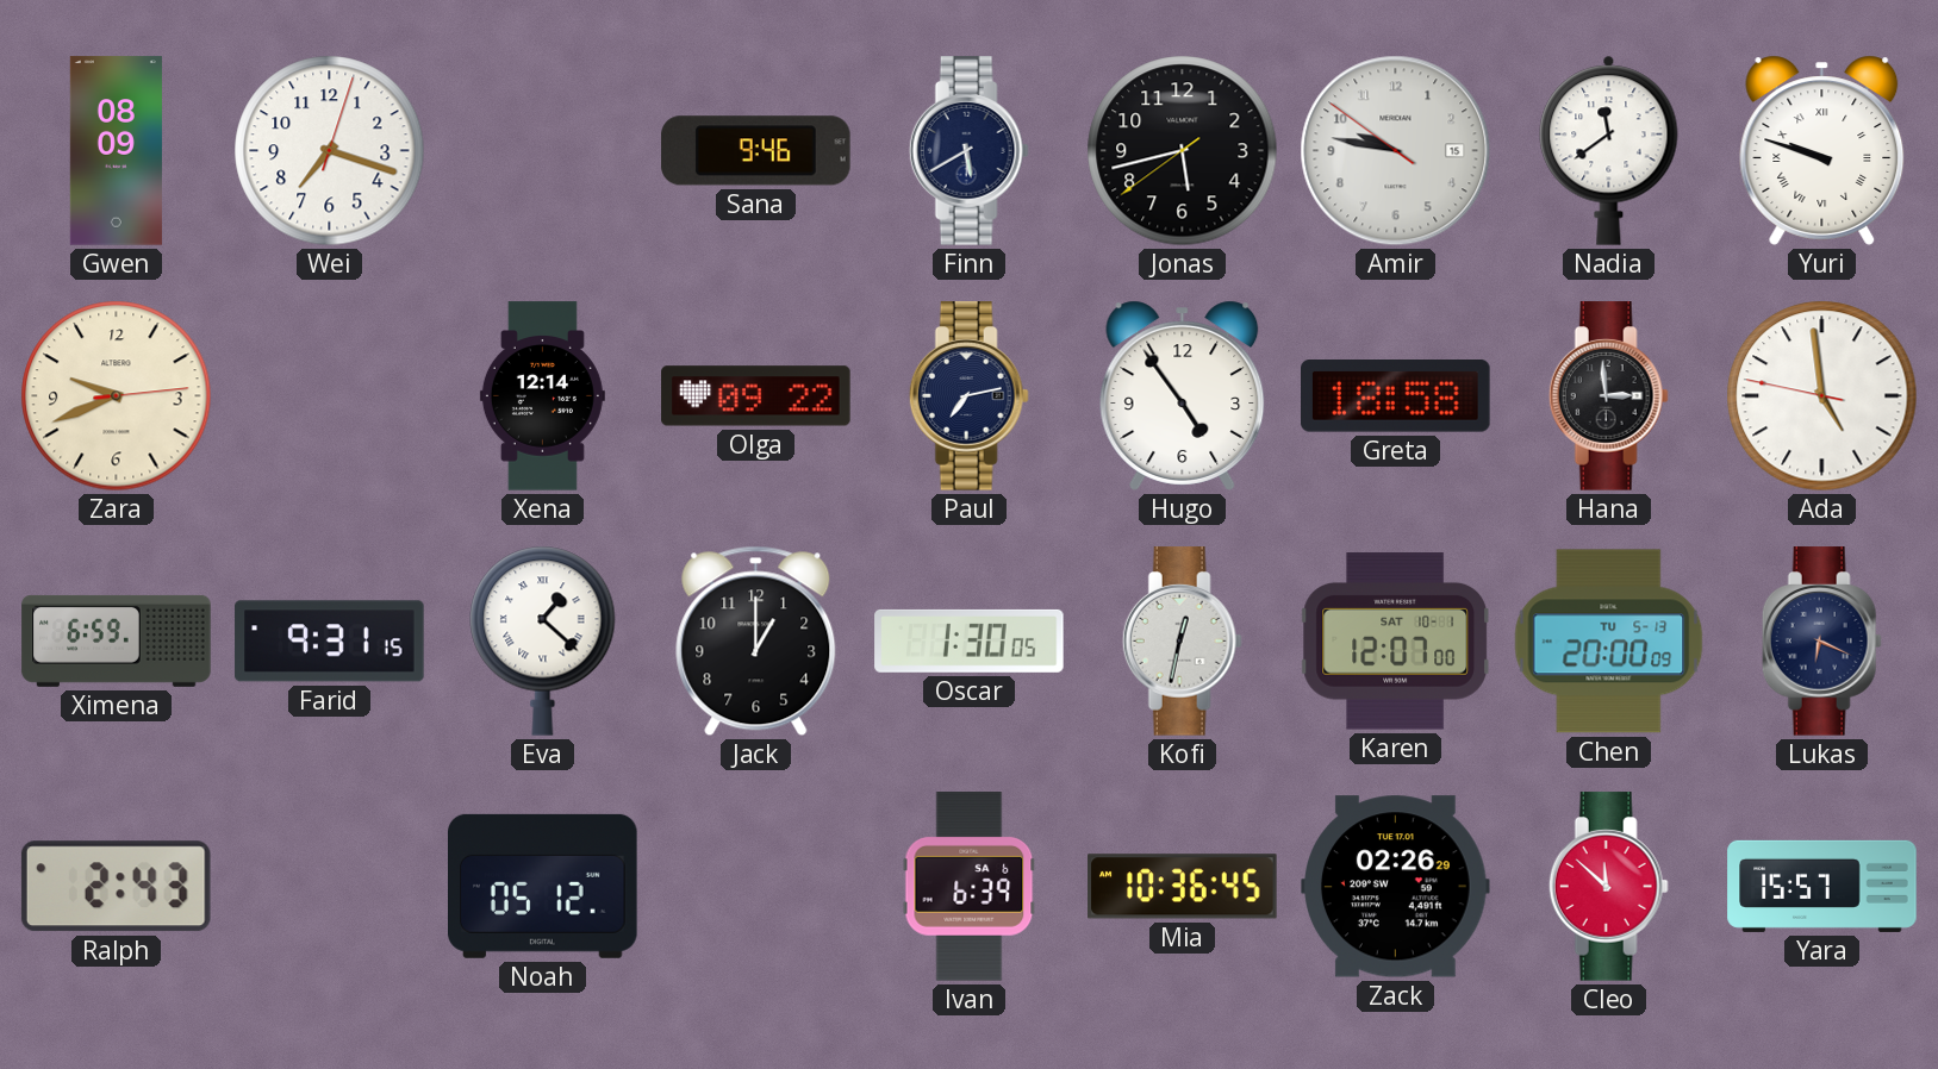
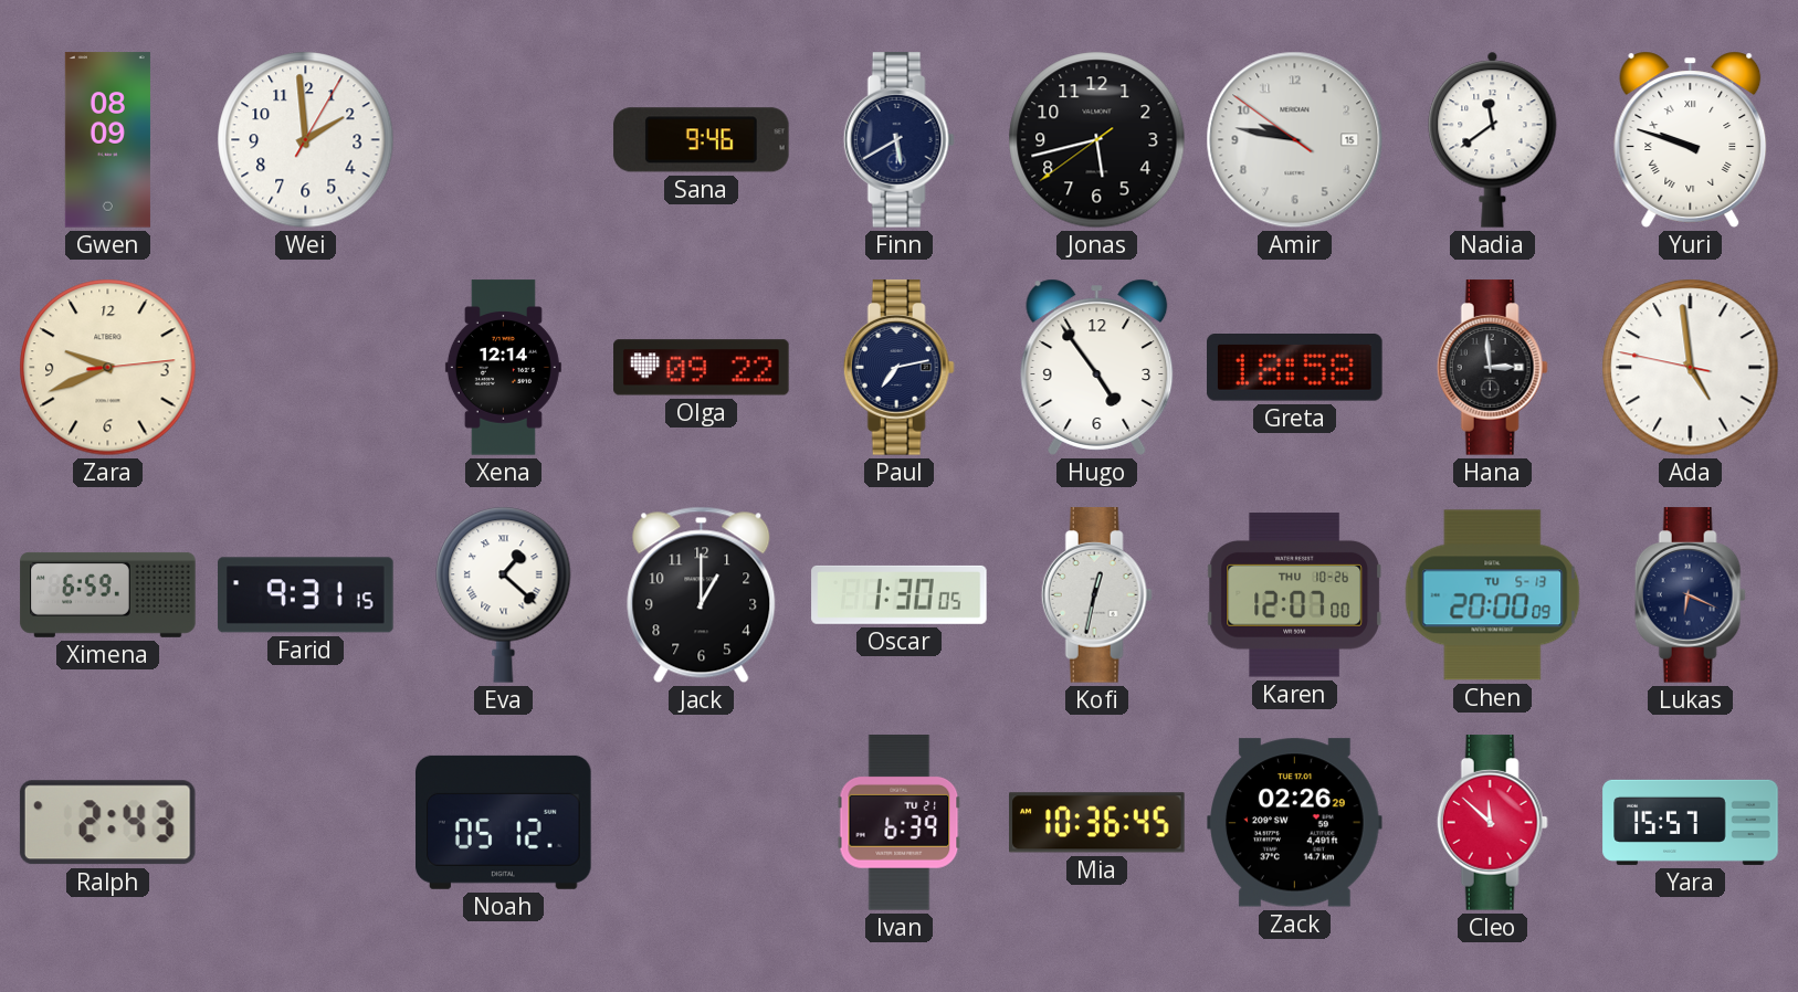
Wei: 7:18 -> 1:59 (306, 140)
Karen date: SAT 10-1 -> THU 10-26 (1294, 595)
Ivan date: SA 6 -> TU 21 (900, 823)
